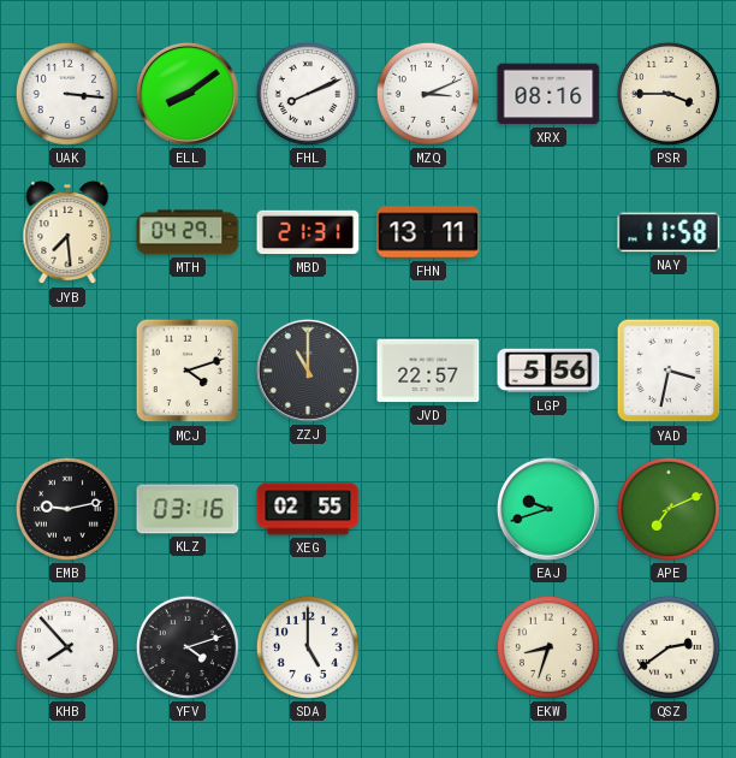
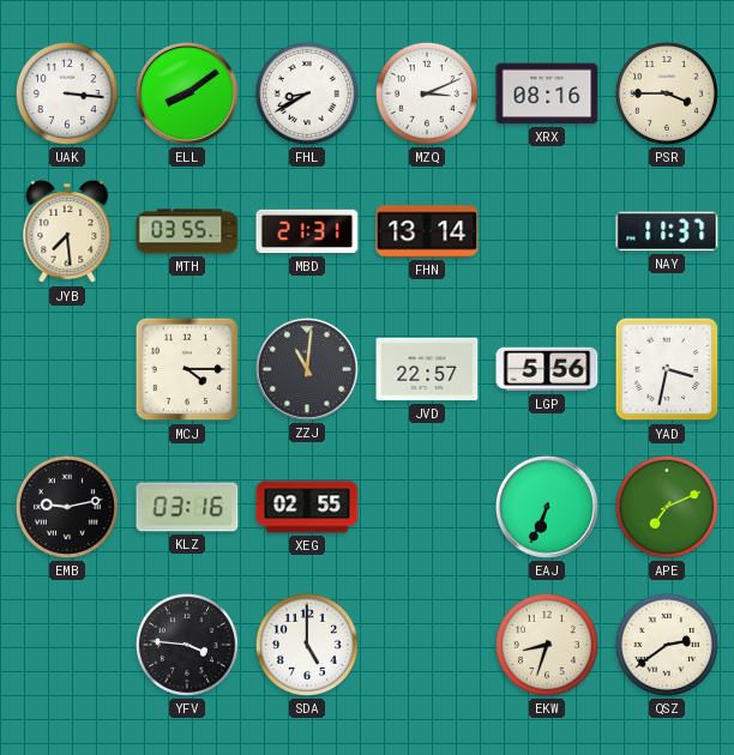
FHL: 8:11 -> 8:40 (307, 93)
MTH: 04:29 -> 03:55 (187, 231)
FHN: 13:11 -> 13:14 (427, 231)
NAY: 11:58 -> 11:37 (667, 231)
MCJ: 4:12 -> 4:15 (187, 369)
ZZJ: 11:00 -> 11:01 (307, 369)
EAJ: 9:42 -> 6:34 (547, 507)
KHB: 7:53 -> none (67, 647)
YFV: 4:12 -> 3:46 (187, 645)
